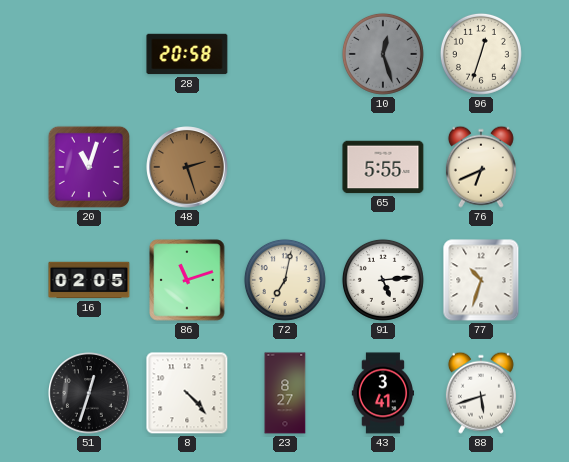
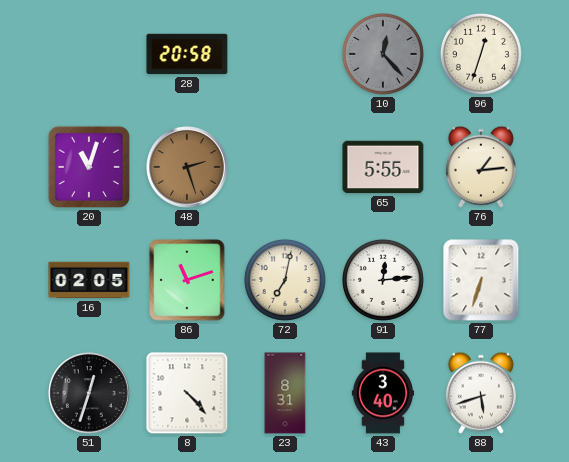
10: 12:27 -> 12:23 (383, 54)
76: 6:41 -> 1:14 (481, 167)
91: 5:14 -> 12:14 (383, 280)
77: 10:33 -> 6:33 (481, 280)
23: 8:27 -> 8:31 (285, 393)
43: 3:41 -> 3:40 (382, 393)
